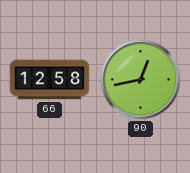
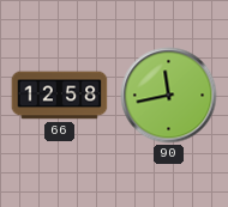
90: 12:43 -> 11:43 (169, 96)
